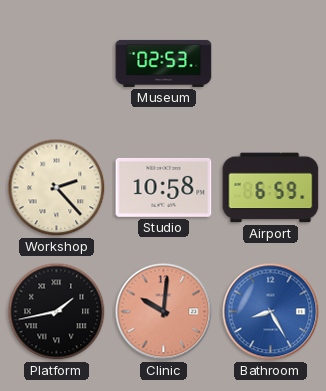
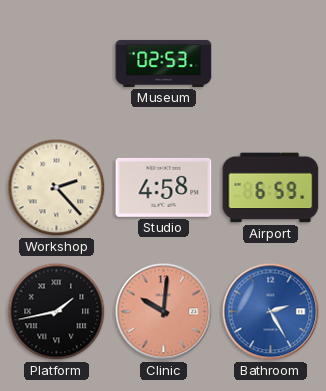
Studio: 10:58 -> 4:58 (164, 187)
Bathroom: 8:25 -> 2:25 (271, 312)
